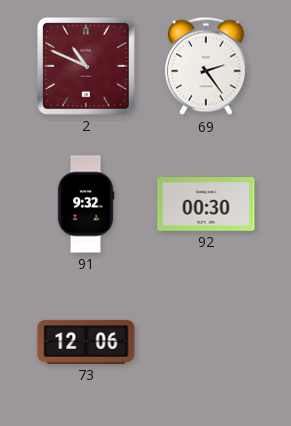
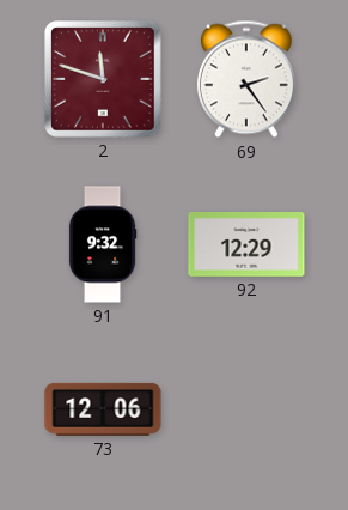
2: 10:49 -> 11:48 (104, 80)
92: 00:30 -> 12:29 (246, 245)
